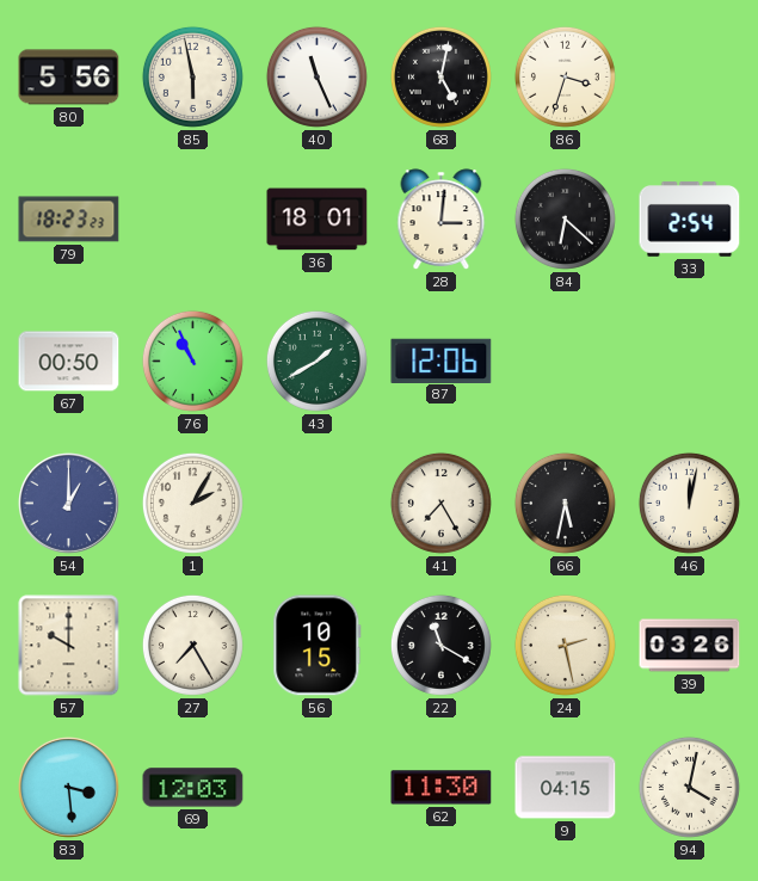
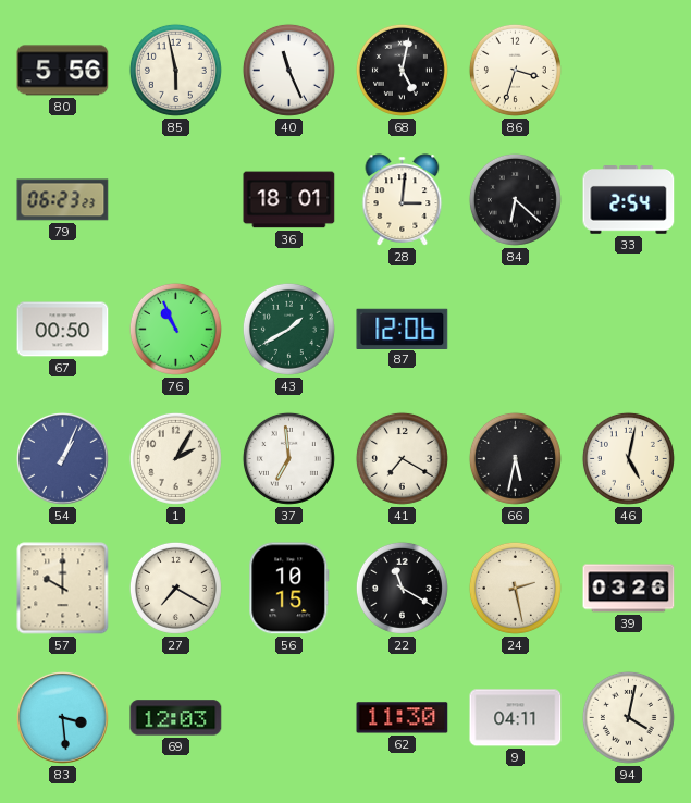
79: 18:23 -> 06:23 (63, 200)
54: 1:00 -> 1:04 (63, 459)
37: none -> 6:59 (288, 458)
41: 7:25 -> 7:20 (402, 458)
46: 12:02 -> 5:02 (628, 458)
27: 7:25 -> 7:20 (175, 588)
9: 04:15 -> 04:11 (516, 718)
